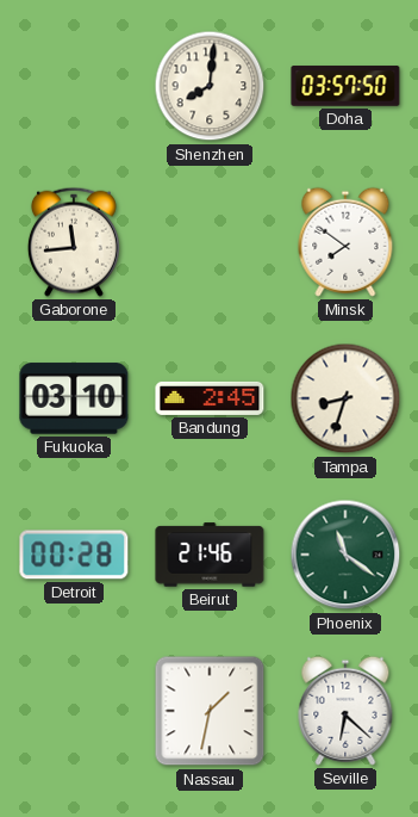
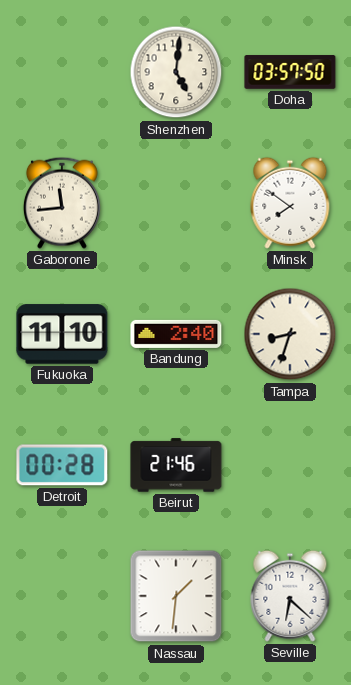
Shenzhen: 8:01 -> 5:01 (176, 72)
Fukuoka: 03:10 -> 11:10 (62, 334)
Bandung: 2:45 -> 2:40 (176, 334)
Phoenix: 11:21 -> none (345, 555)
Nassau: 1:32 -> 1:31 (176, 596)
